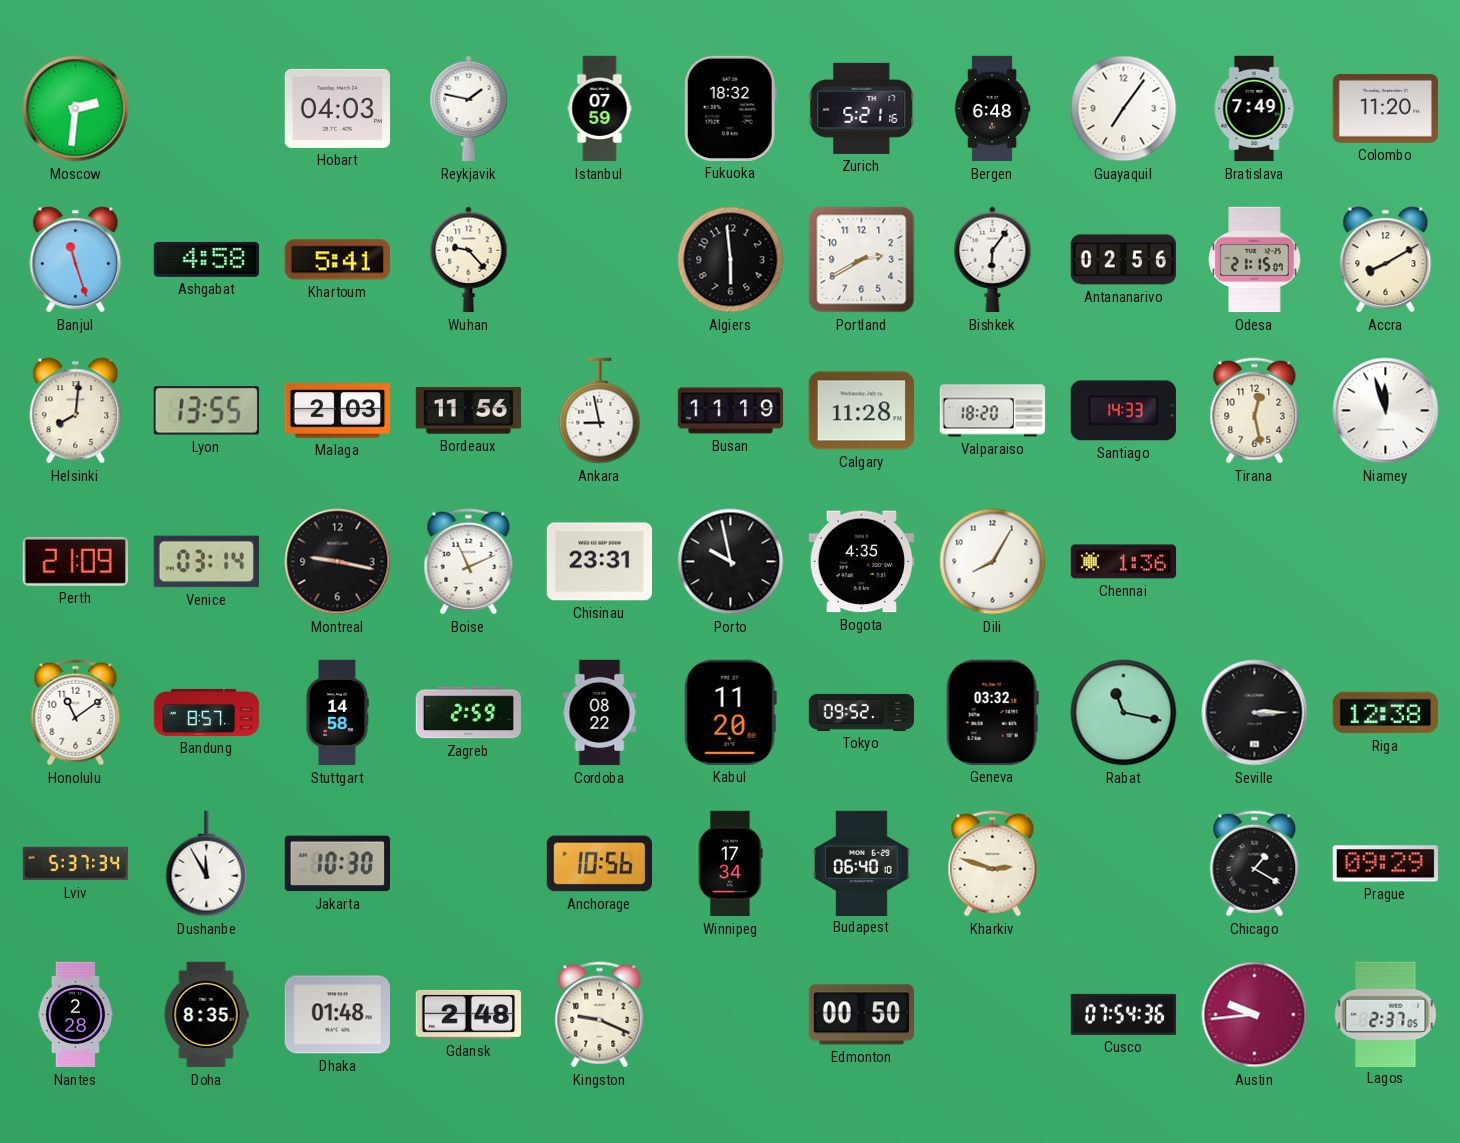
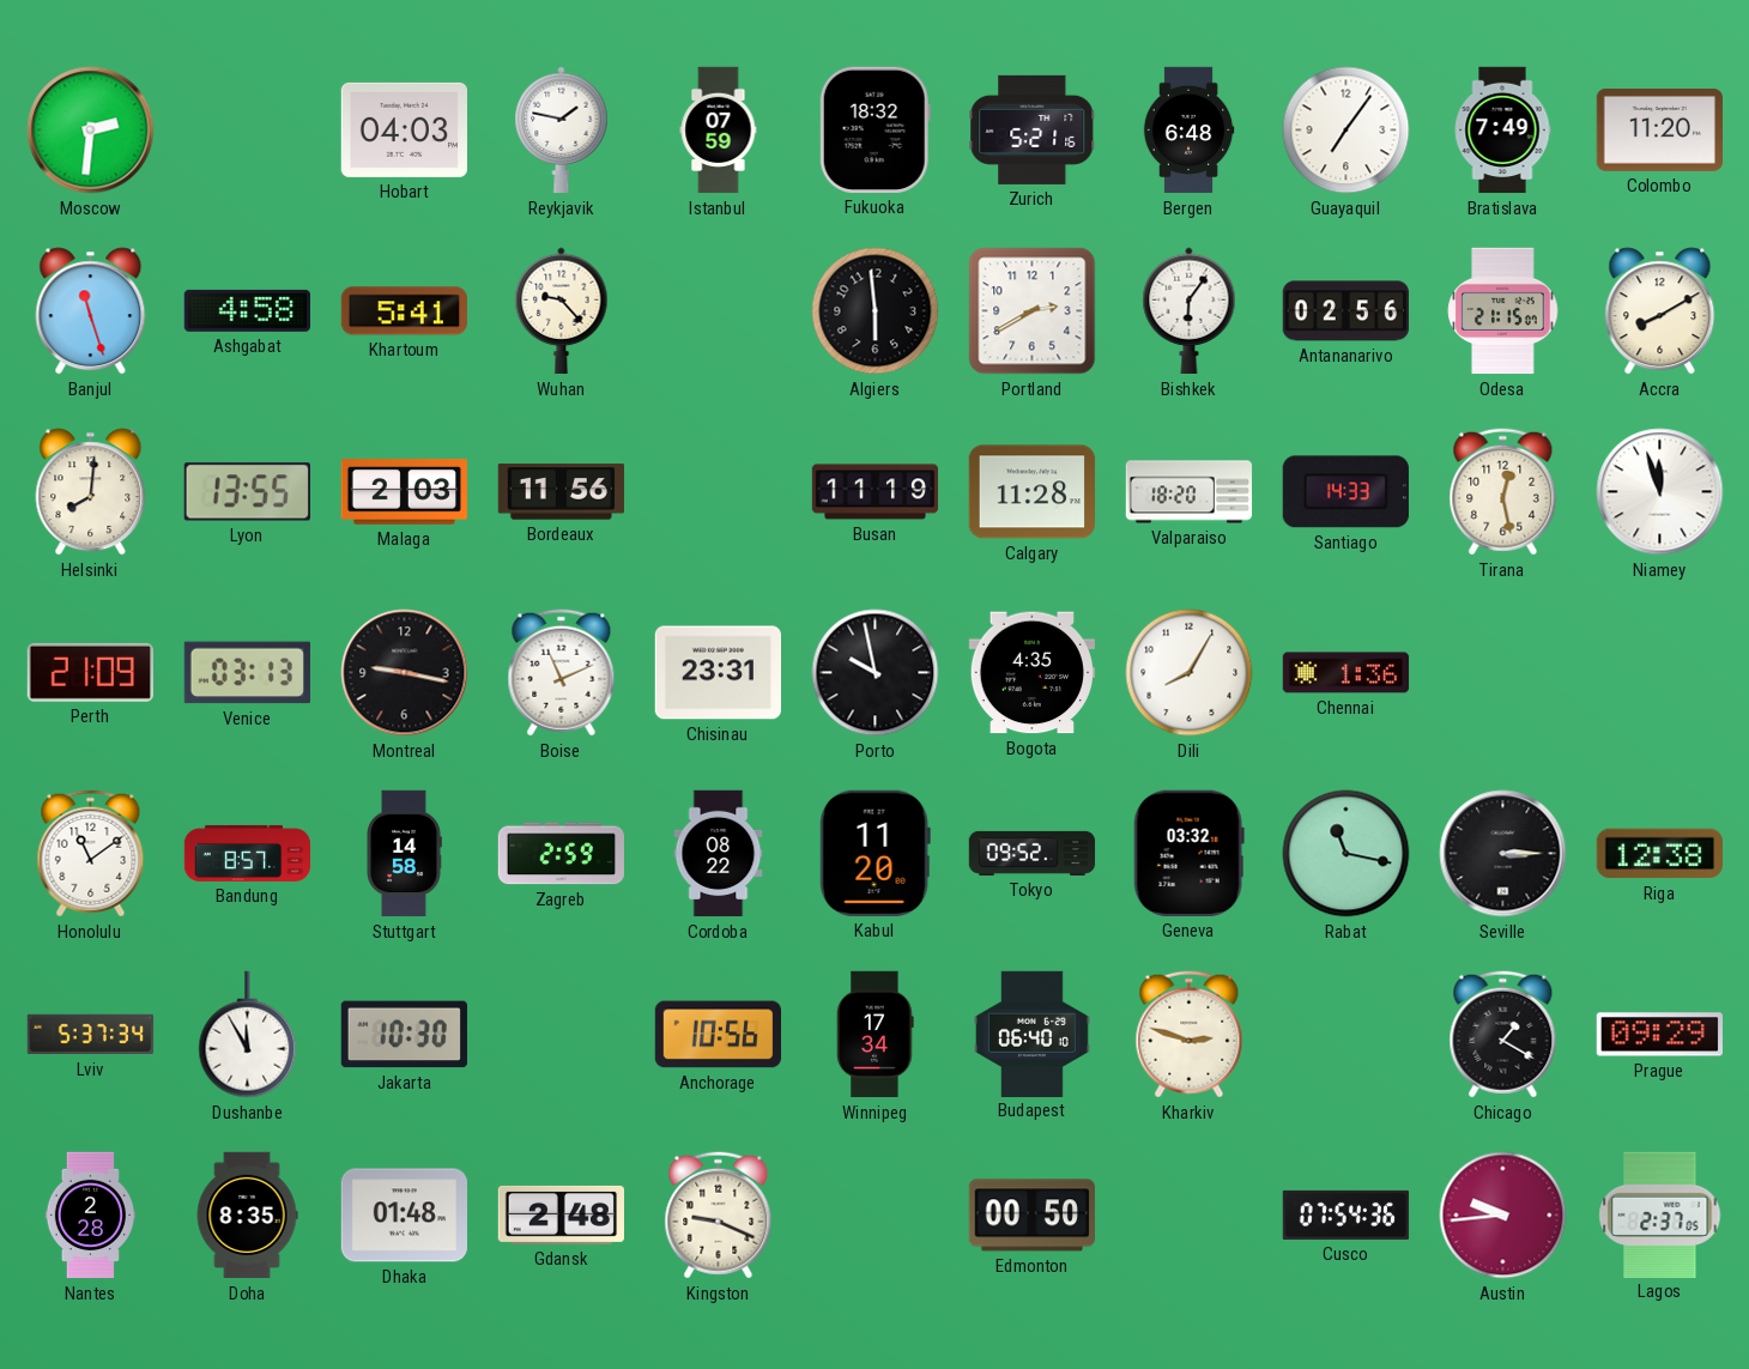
Ankara: 8:58 -> none (600, 411)
Venice: 03:14 -> 03:13 (247, 673)
